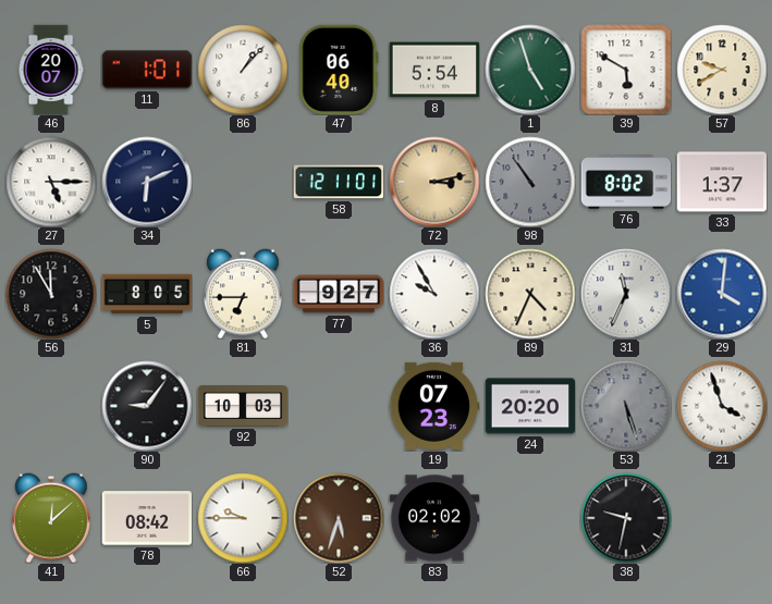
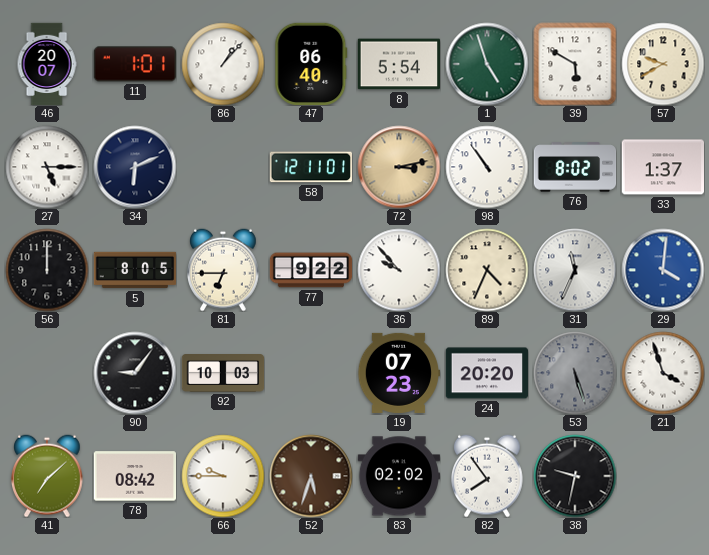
98 dial: grey -> white (487, 167)
56: 11:55 -> 12:00 (47, 270)
77: 9:27 -> 9:22 (311, 270)
36: 9:55 -> 9:53 (399, 270)
41: 12:08 -> 7:08 (48, 476)
82: none -> 7:54 (488, 476)
